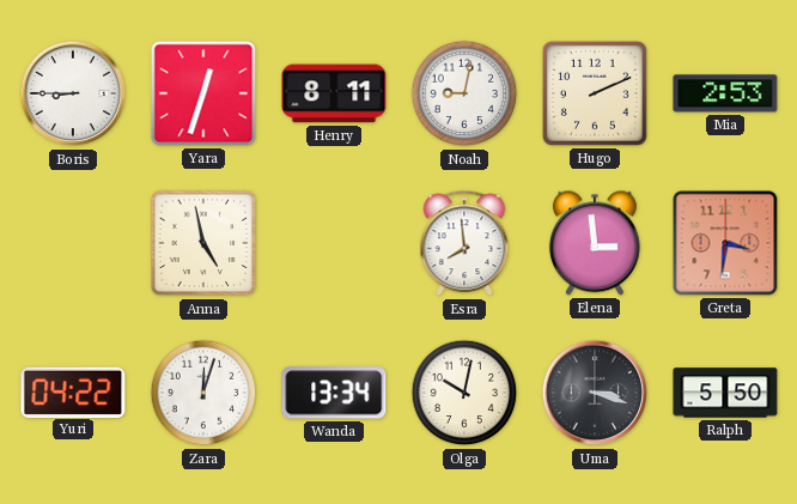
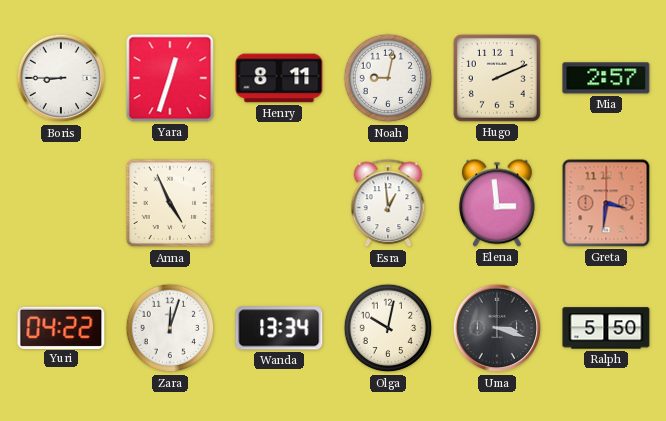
Mia: 2:53 -> 2:57 (606, 78)
Anna: 4:58 -> 4:56 (170, 203)
Esra: 7:59 -> 12:59 (388, 204)
